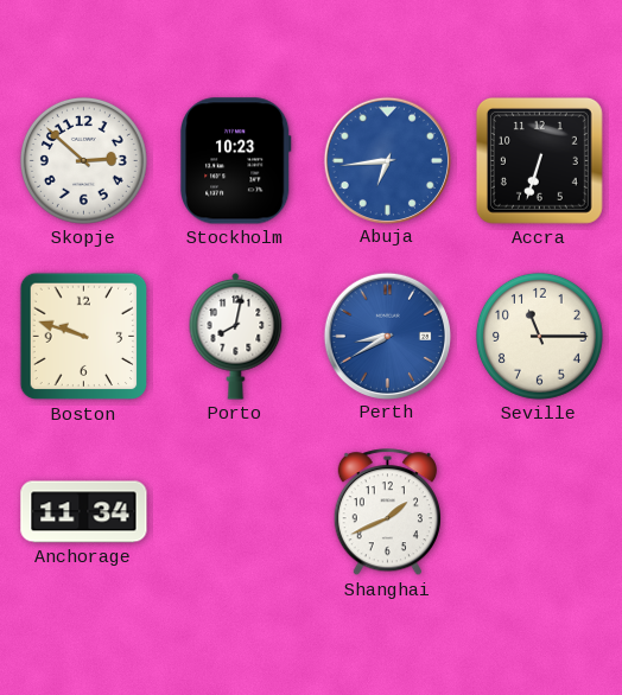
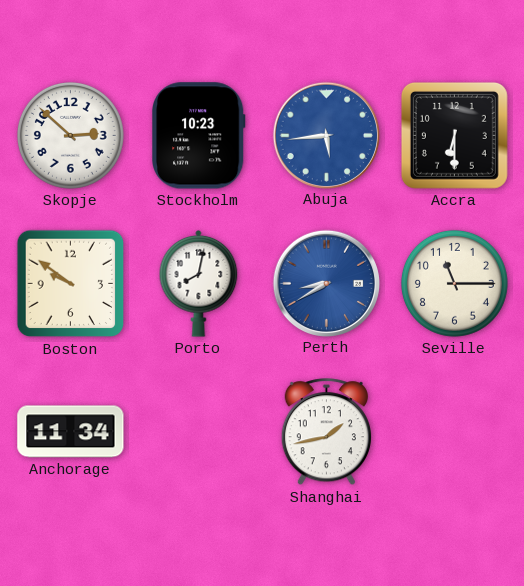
Abuja: 6:44 -> 5:44 (326, 135)
Accra: 6:33 -> 6:30 (454, 135)
Boston: 9:48 -> 9:51 (71, 284)
Shanghai: 1:41 -> 1:43 (326, 432)
